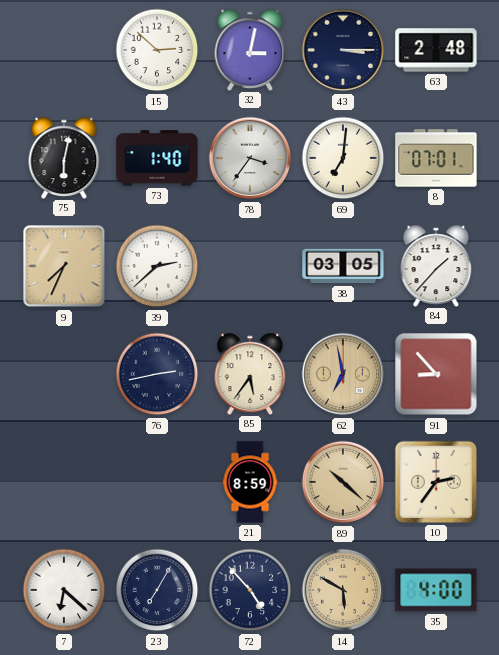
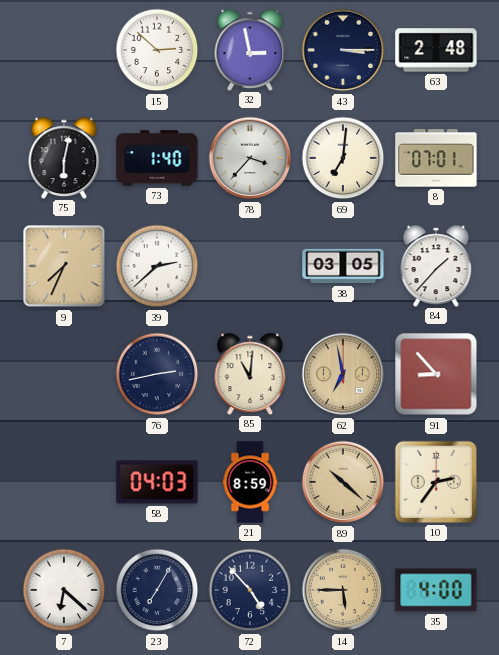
32: 3:02 -> 2:58 (250, 49)
78: 3:36 -> 3:37 (250, 158)
85: 5:36 -> 11:01 (250, 373)
58: none -> 04:03 (157, 482)
14: 5:50 -> 5:45 (343, 590)
